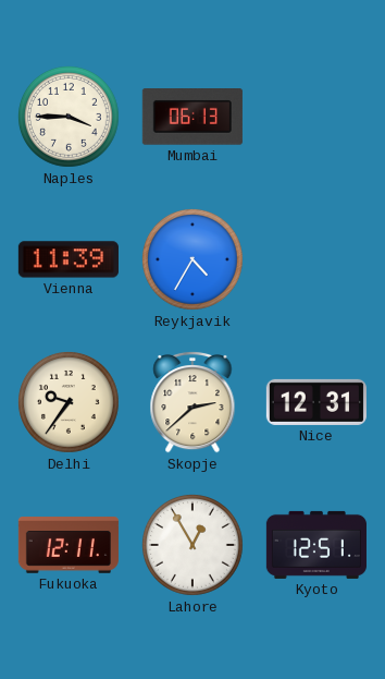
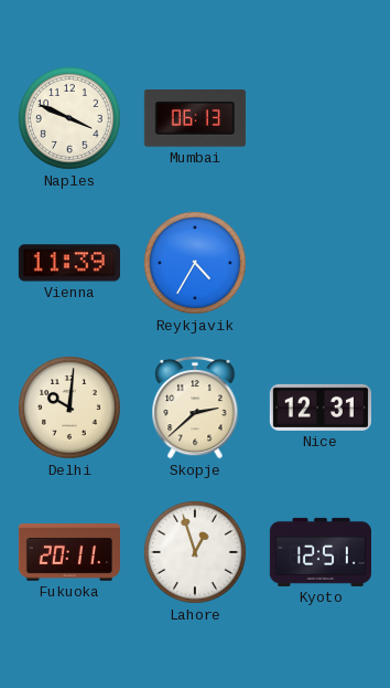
Naples: 3:45 -> 3:49 (69, 118)
Delhi: 9:36 -> 10:01 (69, 407)
Fukuoka: 12:11 -> 20:11 (69, 553)
Lahore: 12:55 -> 12:57 (195, 552)
